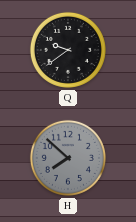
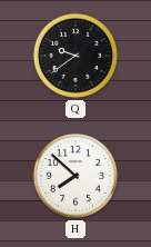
H dial: grey -> white (75, 176)
